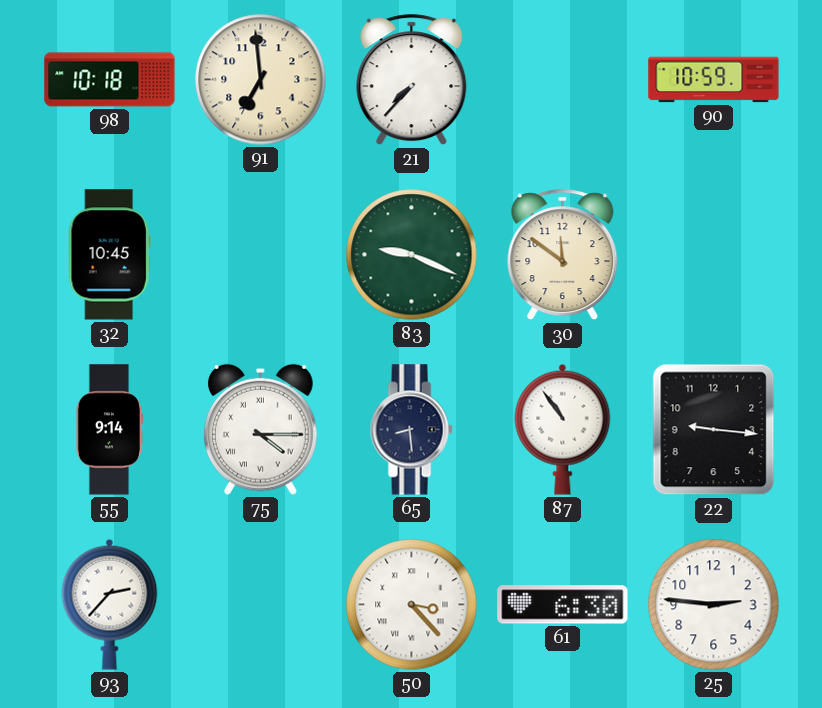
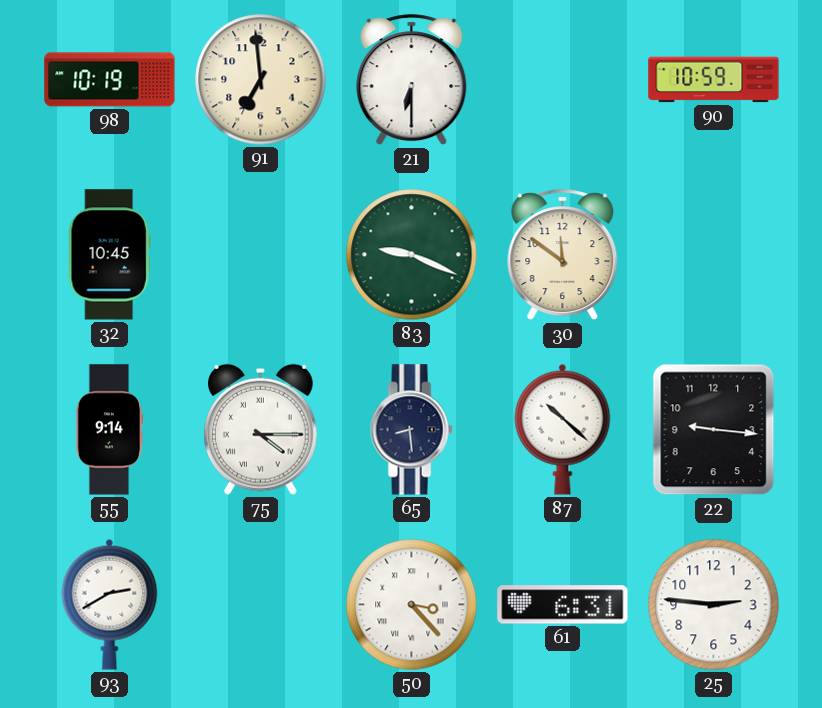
98: 10:18 -> 10:19 (110, 80)
21: 7:37 -> 6:30 (412, 80)
87: 10:54 -> 10:22 (563, 429)
93: 2:37 -> 2:40 (110, 604)
61: 6:30 -> 6:31 (563, 605)
